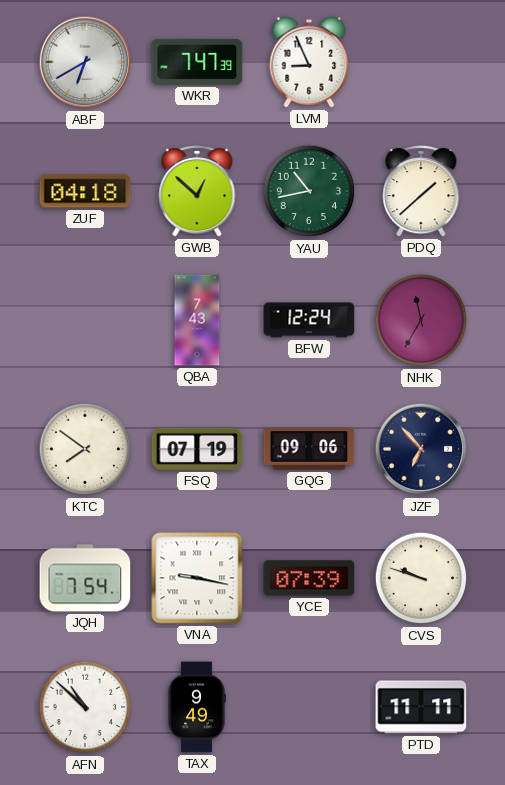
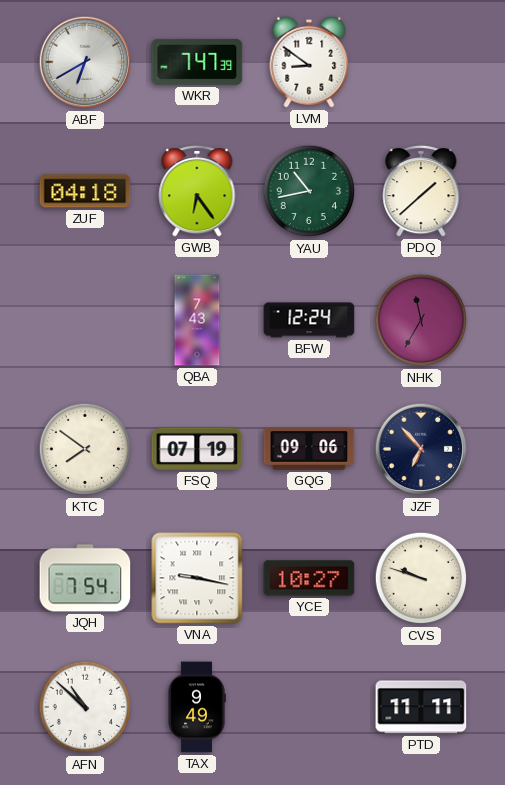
LVM: 8:56 -> 8:51 (309, 62)
GWB: 12:52 -> 6:24 (197, 191)
YCE: 07:39 -> 10:27 (309, 578)
